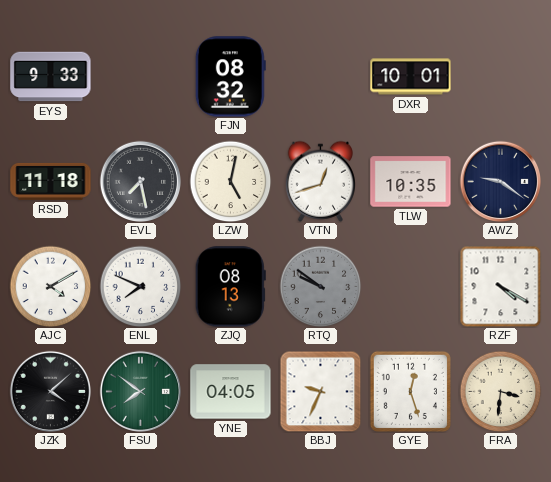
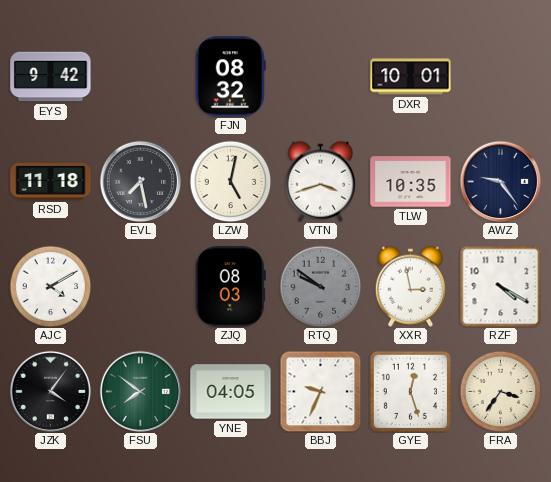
EYS: 9:33 -> 9:42 (51, 77)
VTN: 12:42 -> 3:42 (320, 181)
AWZ: 9:21 -> 9:24 (500, 181)
ENL: 7:49 -> none (140, 286)
ZJQ: 08:13 -> 08:03 (230, 287)
XXR: none -> 2:58 (410, 286)
JZK: 4:08 -> 4:06 (50, 391)
FRA: 3:31 -> 3:36 (500, 391)
